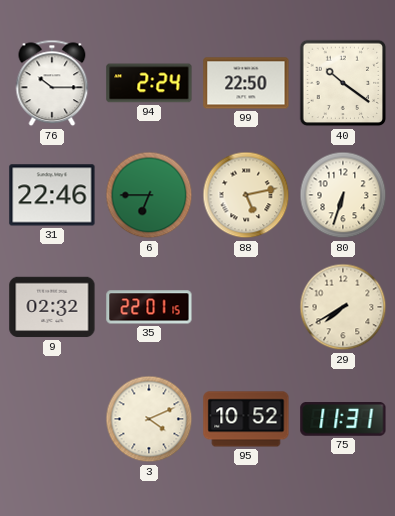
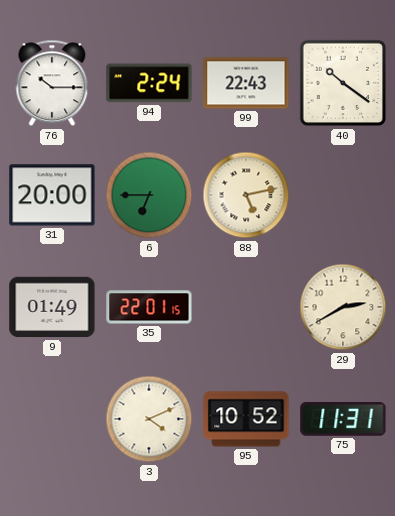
99: 22:50 -> 22:43 (246, 83)
31: 22:46 -> 20:00 (52, 195)
80: 6:33 -> none (343, 195)
9: 02:32 -> 01:49 (52, 307)
29: 7:40 -> 2:40 (343, 307)
